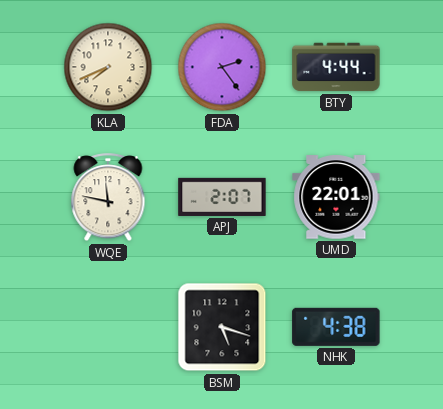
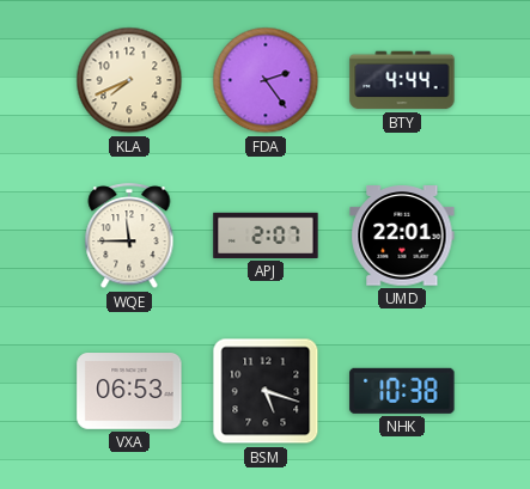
WQE: 11:47 -> 11:45 (129, 237)
VXA: none -> 06:53 (129, 392)
NHK: 4:38 -> 10:38 (402, 391)
